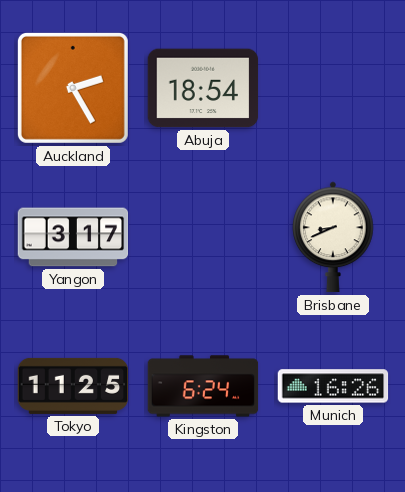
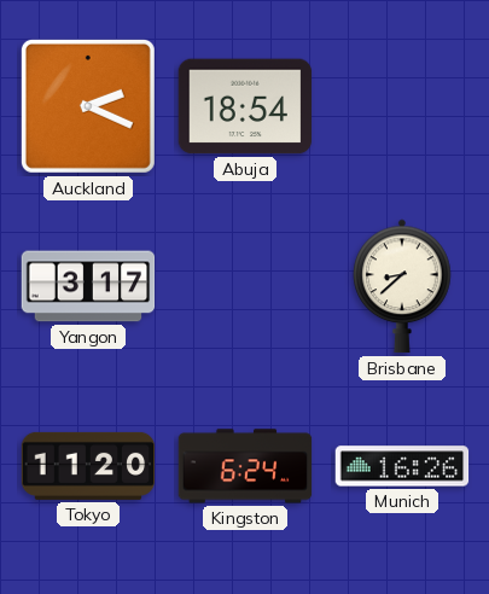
Auckland: 2:25 -> 2:19 (88, 106)
Brisbane: 8:41 -> 8:38 (402, 286)
Tokyo: 11:25 -> 11:20 (88, 466)
